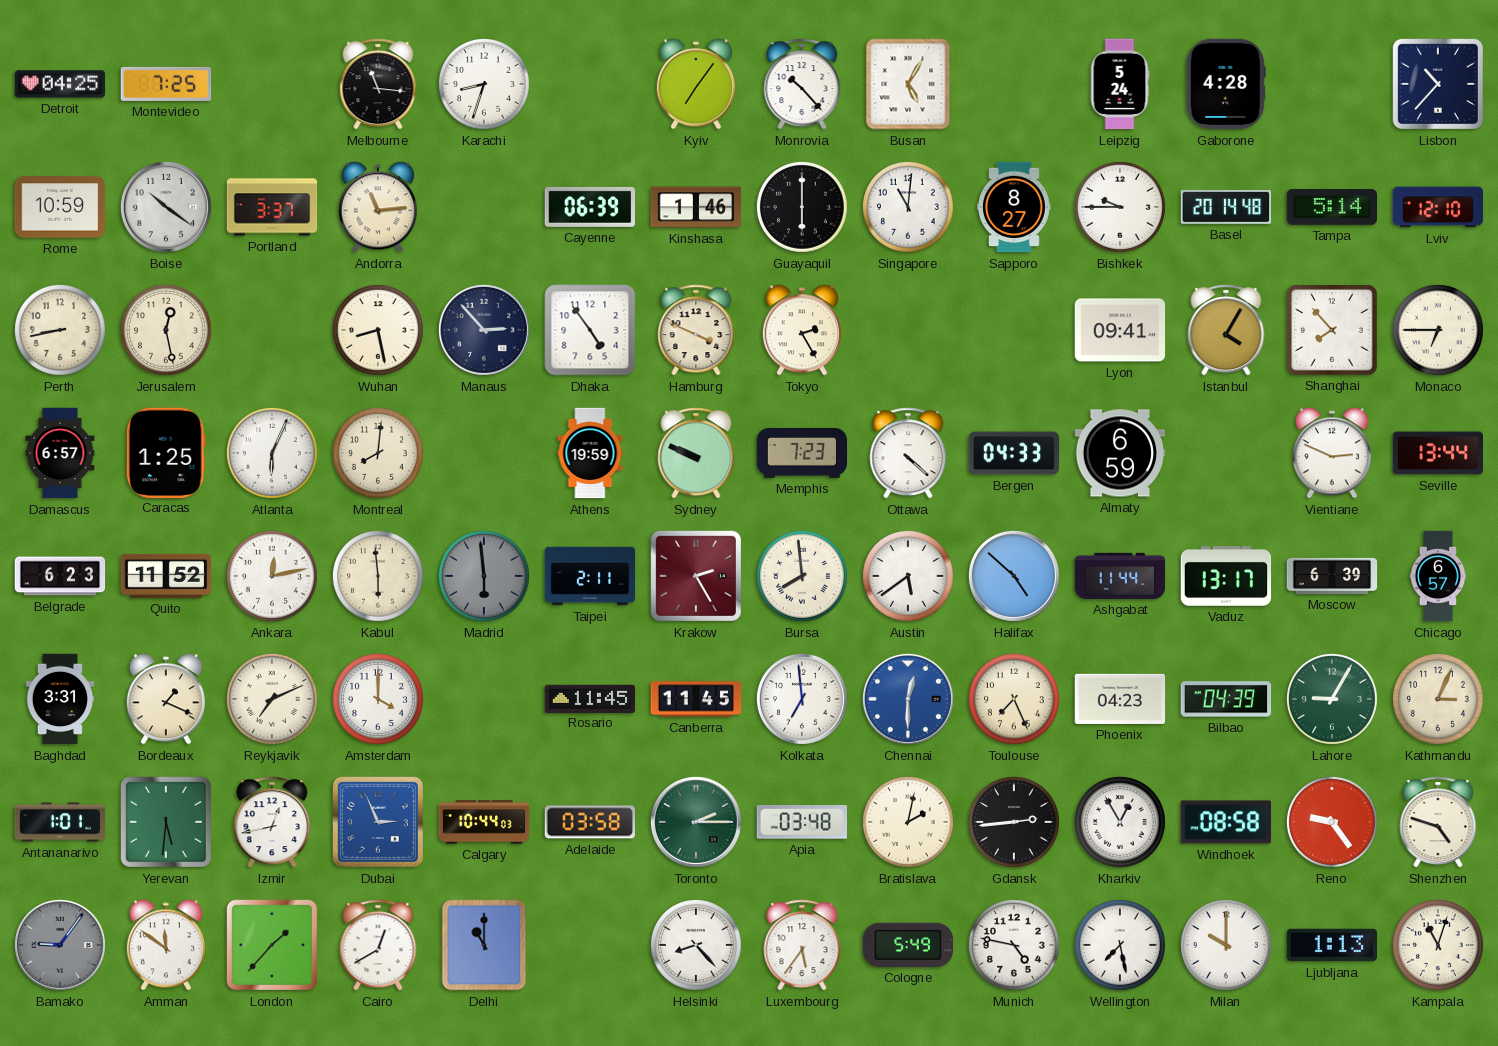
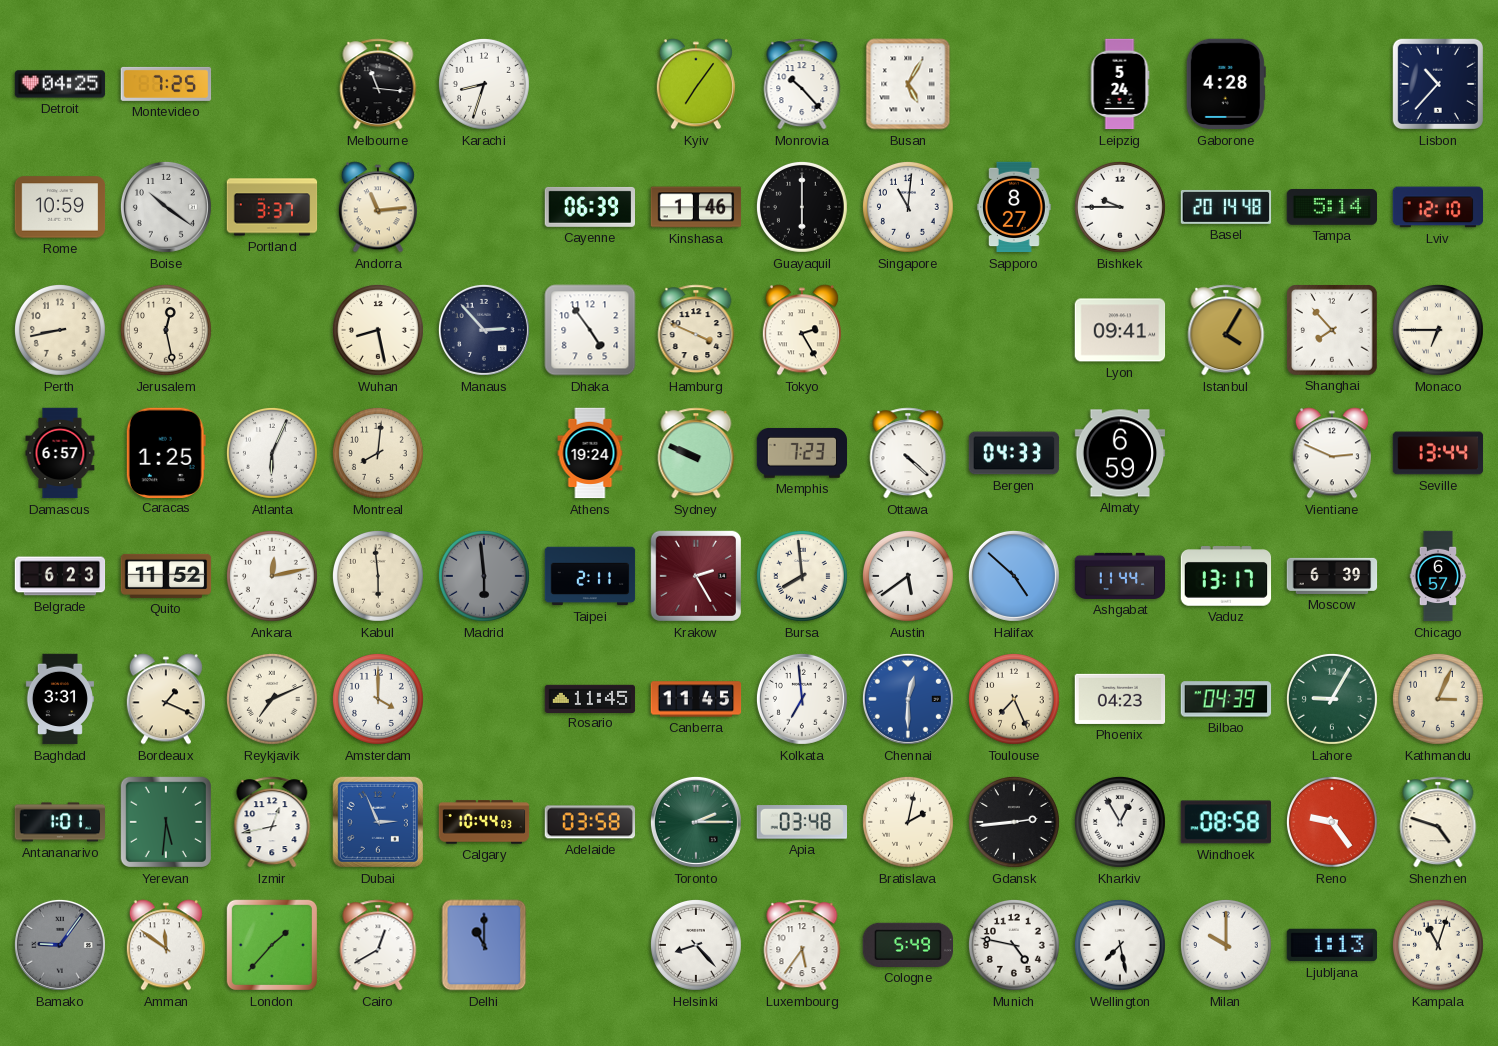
Athens: 19:59 -> 19:24 (590, 453)
